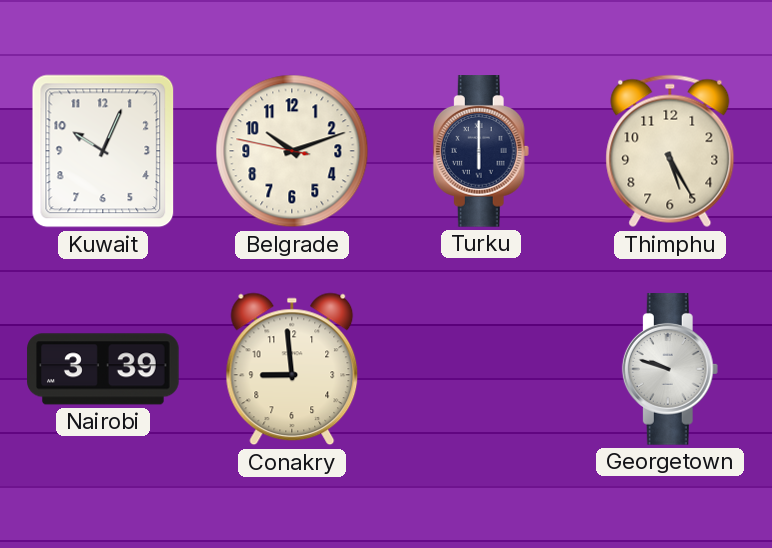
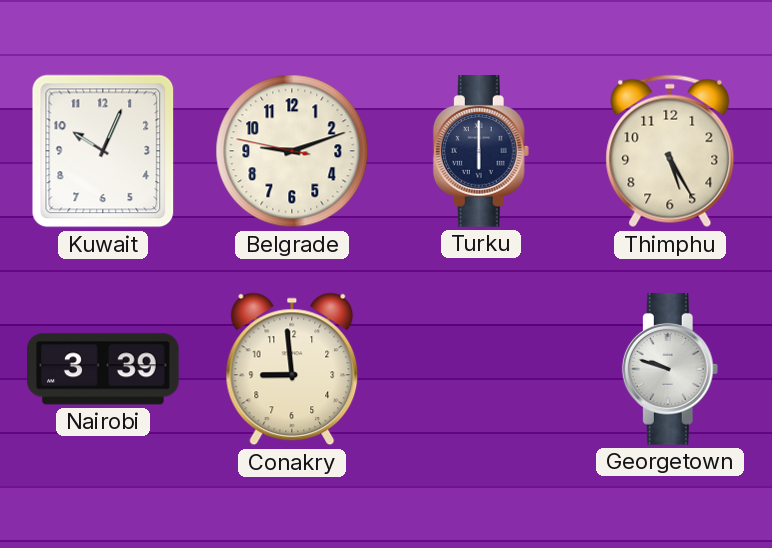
Belgrade: 10:11 -> 9:11 (292, 151)
